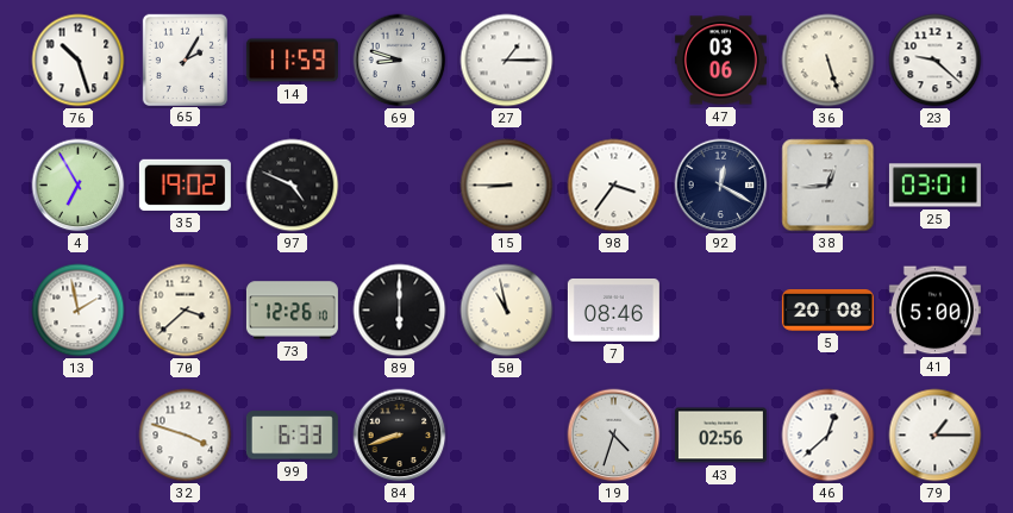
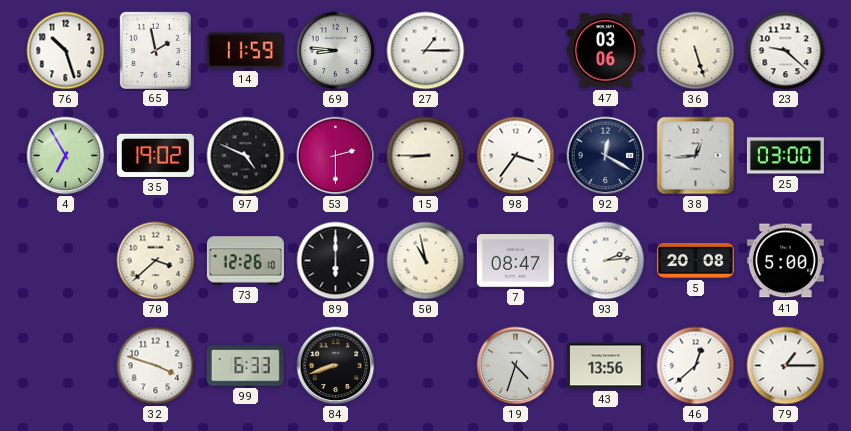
65: 2:05 -> 1:58 (155, 50)
69: 8:48 -> 8:46 (336, 51)
53: none -> 2:30 (336, 156)
25: 03:01 -> 03:00 (785, 156)
13: 1:58 -> none (79, 311)
7: 08:46 -> 08:47 (515, 261)
93: none -> 2:14 (606, 261)
43: 02:56 -> 13:56 (605, 366)
